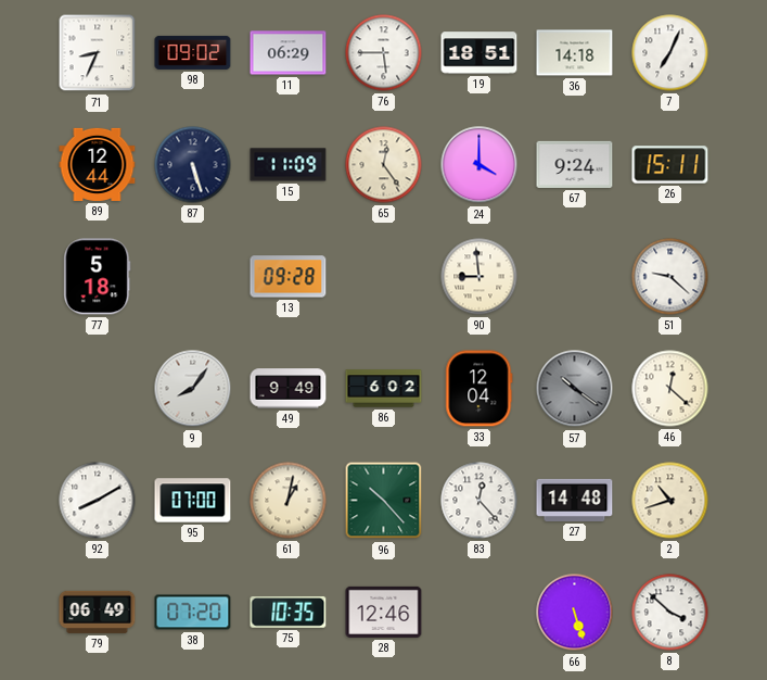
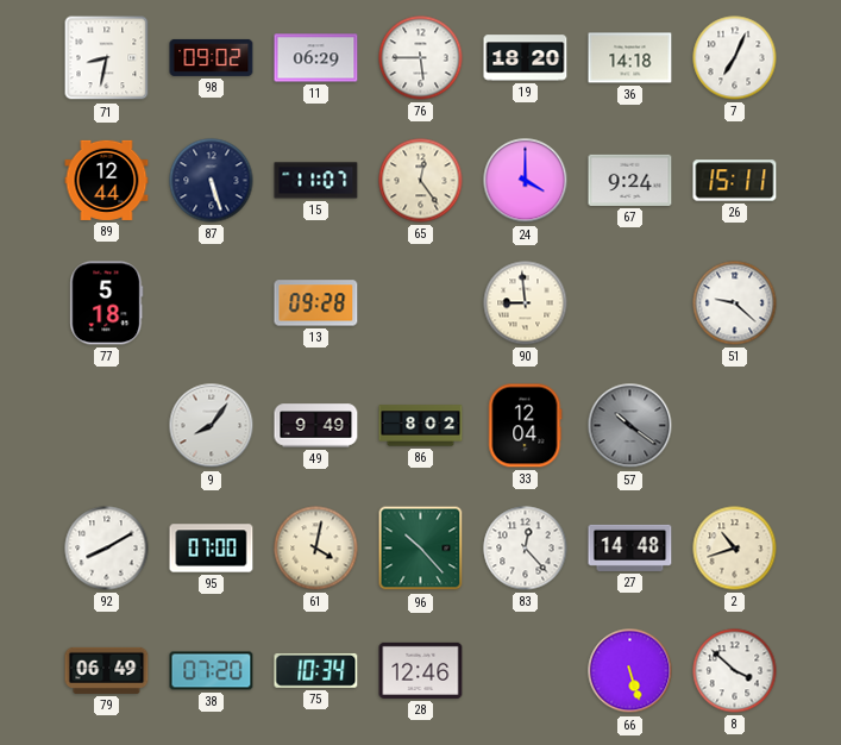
71: 8:34 -> 8:32 (107, 58)
19: 18:51 -> 18:20 (526, 58)
15: 11:09 -> 11:07 (316, 181)
86: 6:02 -> 8:02 (421, 426)
46: 12:22 -> none (670, 389)
61: 1:02 -> 4:02 (316, 549)
75: 10:35 -> 10:34 (316, 670)
